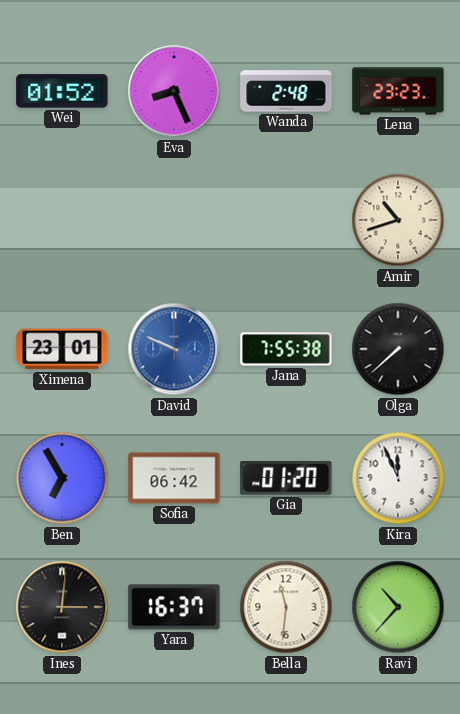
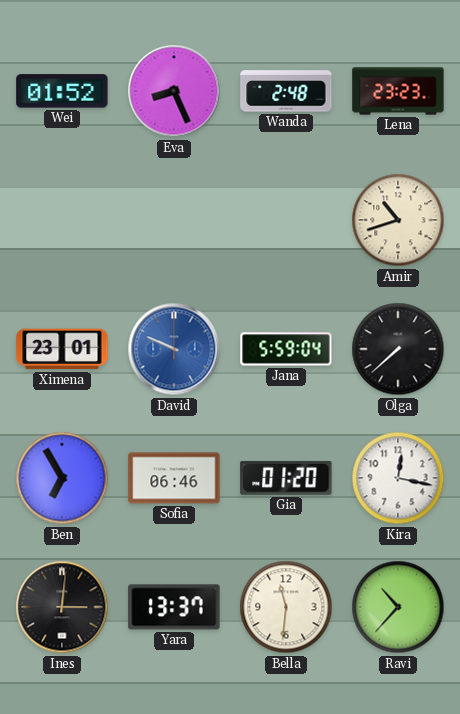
Jana: 7:55 -> 5:59 (286, 349)
Sofia: 06:42 -> 06:46 (174, 478)
Kira: 11:56 -> 12:17 (398, 478)
Yara: 16:37 -> 13:37 (174, 607)
